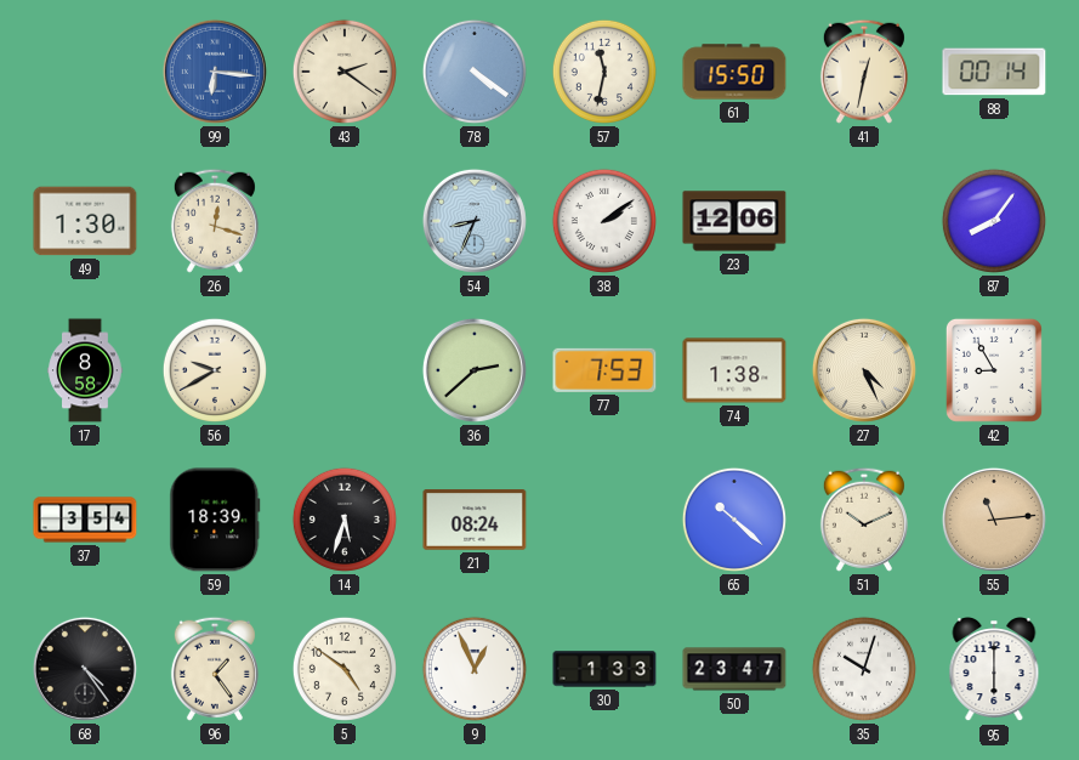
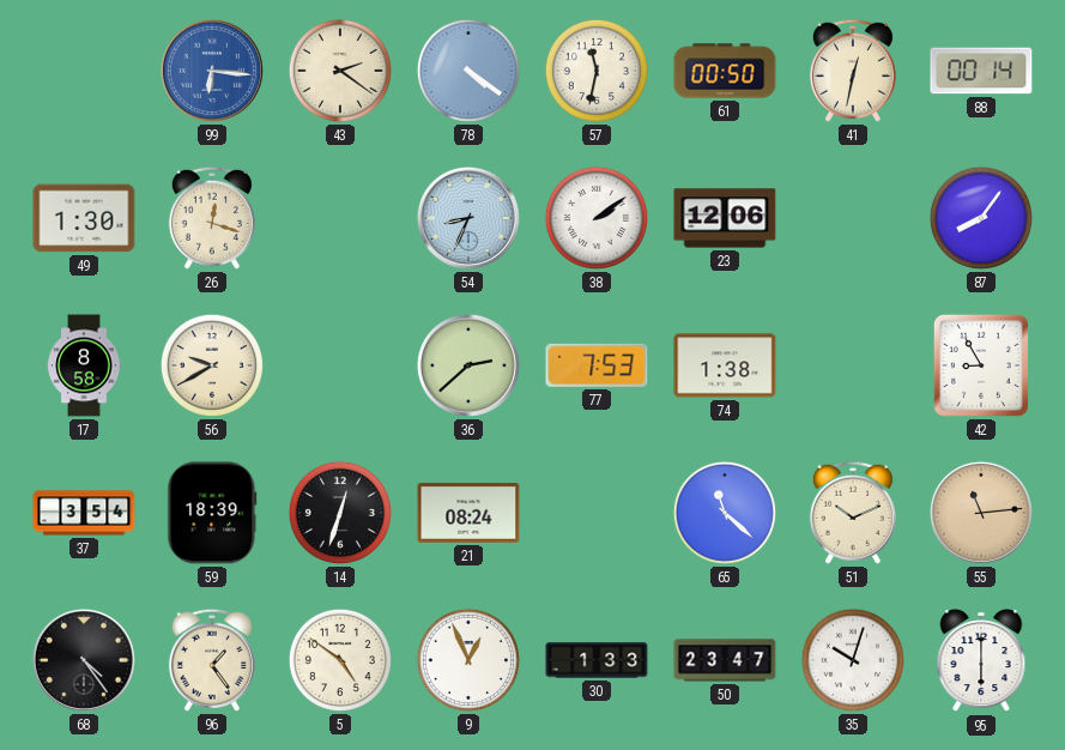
61: 15:50 -> 00:50 (725, 71)
27: 4:26 -> none (864, 370)
14: 5:33 -> 12:33 (340, 513)
65: 10:22 -> 11:22 (725, 513)
